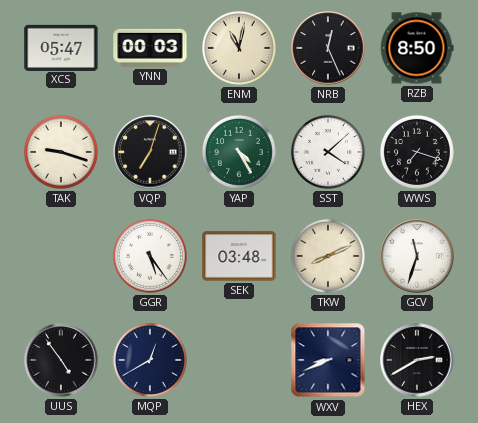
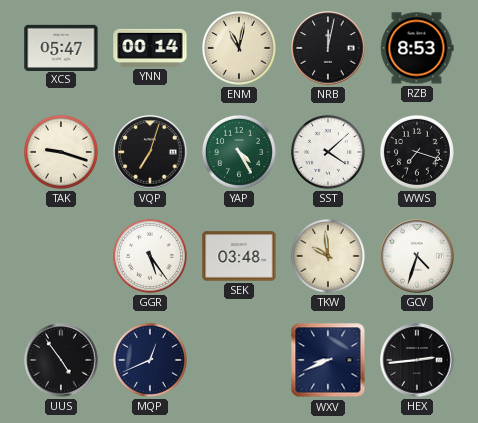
YNN: 00:03 -> 00:14 (150, 48)
NRB: 12:26 -> 12:02 (328, 48)
RZB: 8:50 -> 8:53 (417, 48)
TKW: 8:11 -> 9:59 (328, 256)
GCV: 11:33 -> 4:33 (417, 256)
MQP: 12:40 -> 12:41 (150, 360)
HEX: 2:40 -> 2:44 (417, 360)
